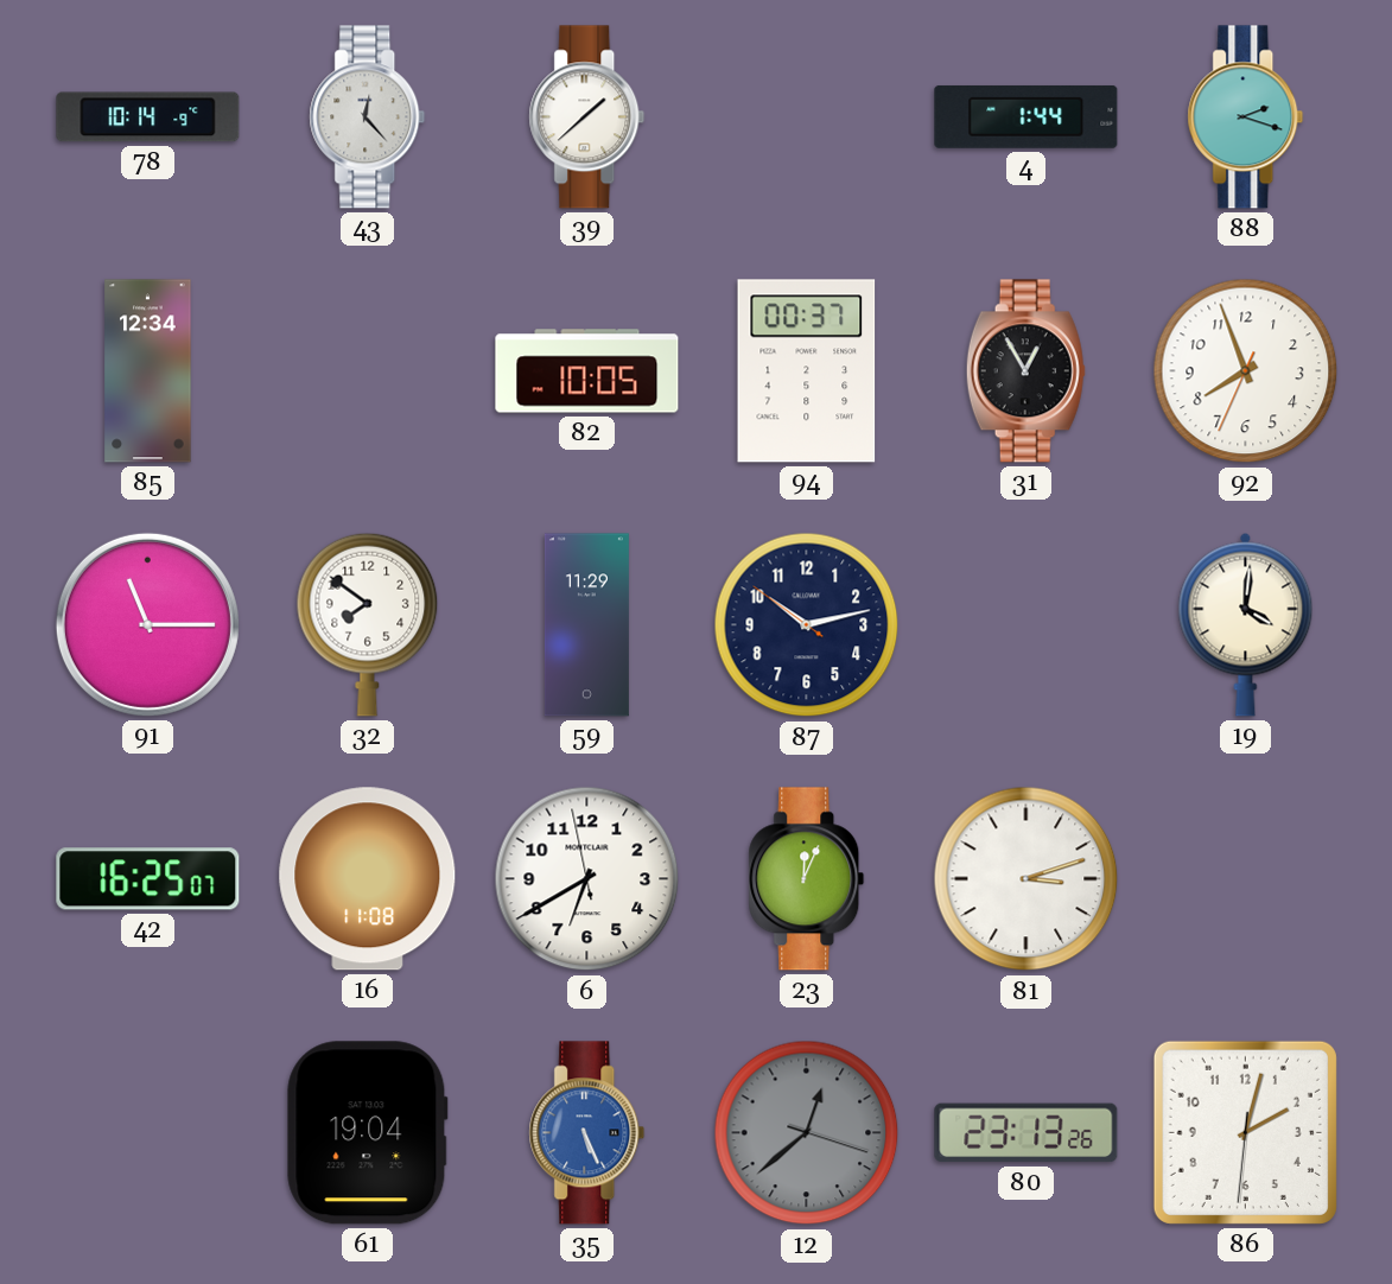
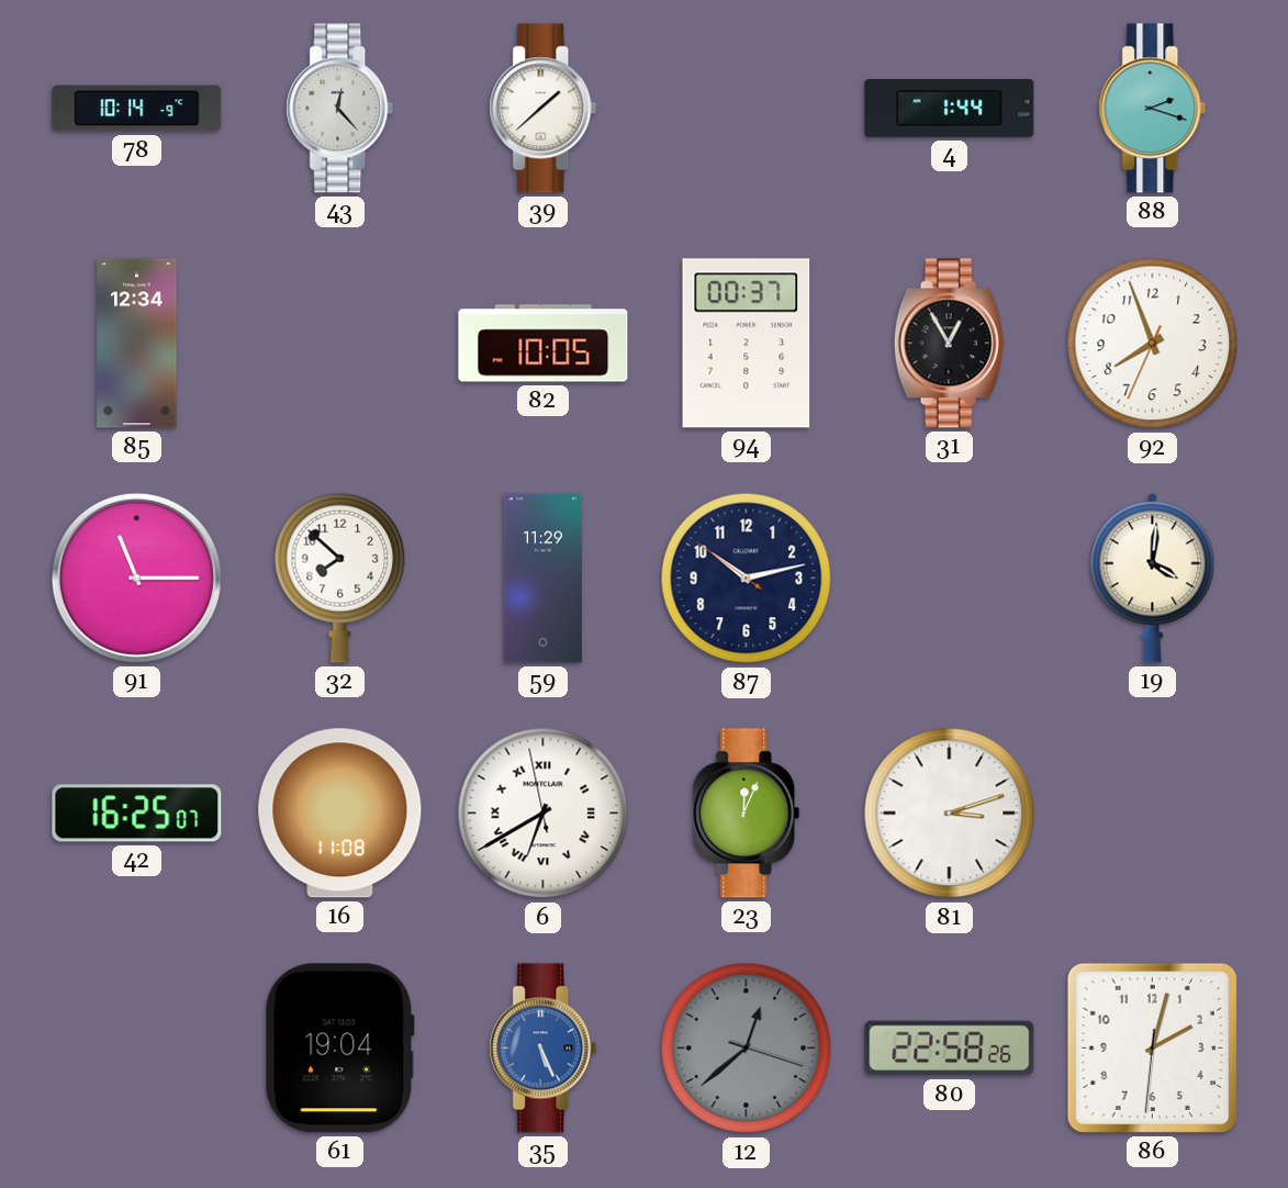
32: 7:51 -> 7:52 (340, 578)
6 numerals: Arabic -> Roman (544, 814)
80: 23:13 -> 22:58 (950, 1049)
